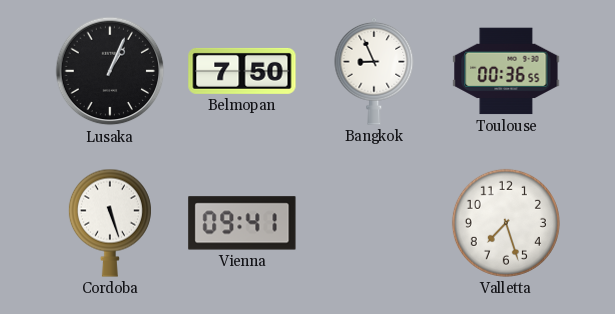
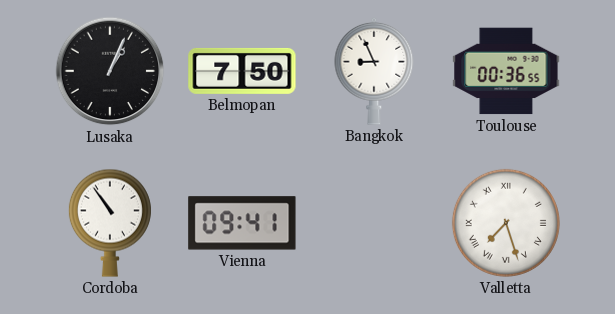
Cordoba: 5:27 -> 10:54 (110, 223)
Valletta numerals: Arabic -> Roman (506, 223)
